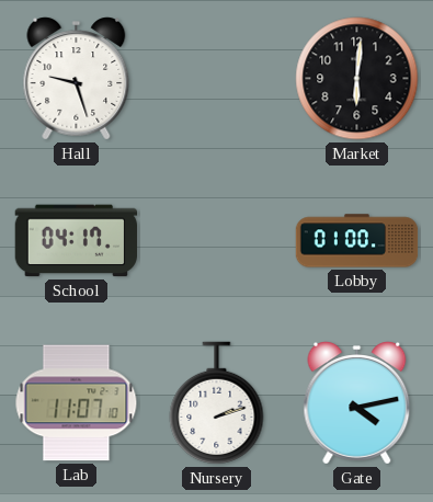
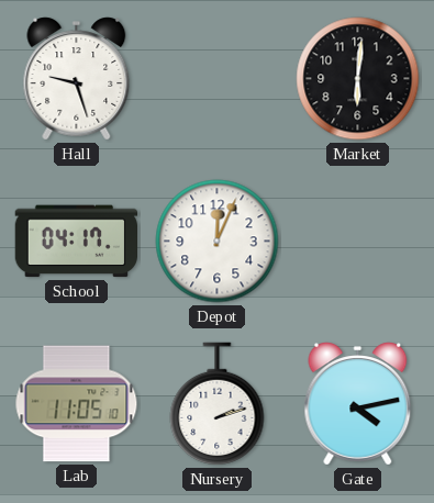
Depot: none -> 12:04 (218, 242)
Lobby: 01:00 -> none (357, 241)
Lab: 11:07 -> 11:05 (77, 404)
